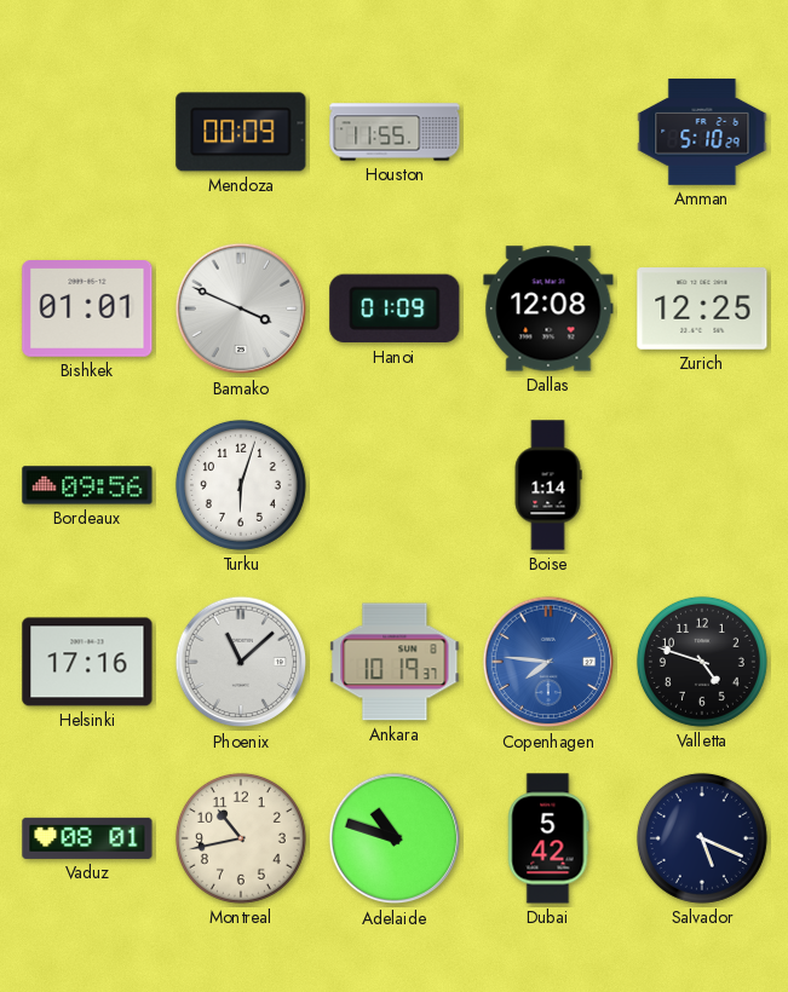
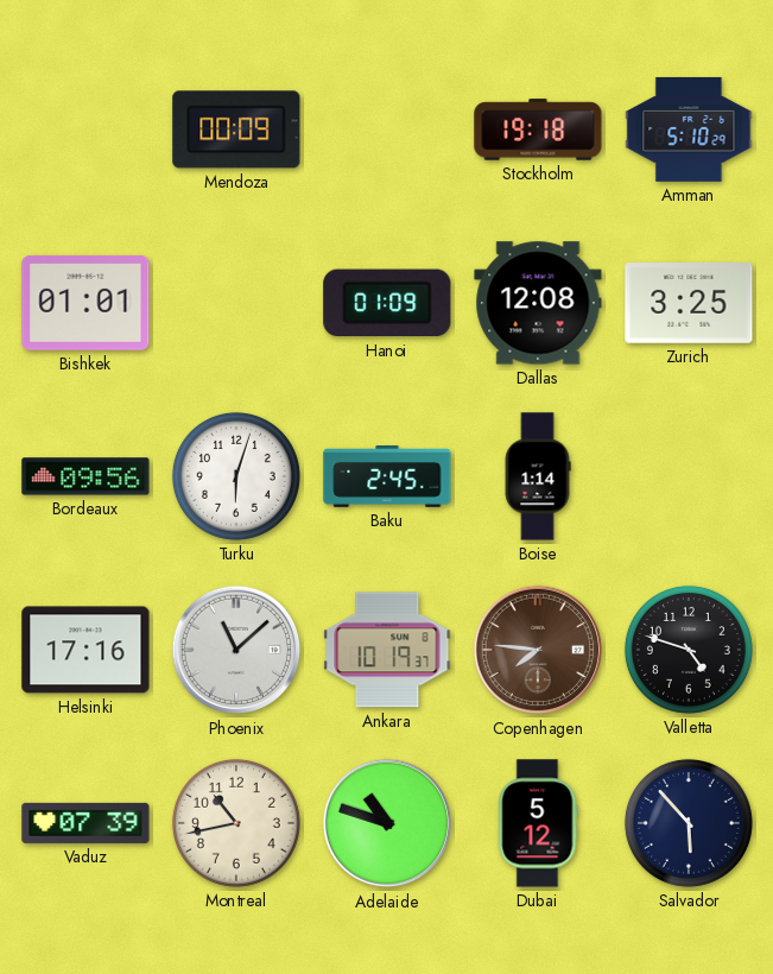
Houston: 11:55 -> none (395, 132)
Stockholm: none -> 19:18 (538, 129)
Bamako: 3:49 -> none (241, 308)
Zurich: 12:25 -> 3:25 (689, 304)
Baku: none -> 2:45 (387, 477)
Copenhagen dial: blue -> brown (538, 650)
Vaduz: 08:01 -> 07:39 (85, 823)
Dubai: 5:42 -> 5:12 (538, 823)
Salvador: 5:19 -> 5:53 (689, 823)
